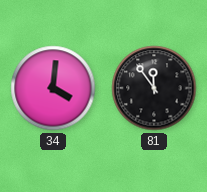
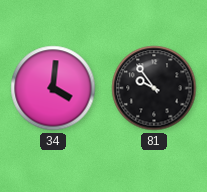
81: 11:54 -> 9:54 (154, 88)
